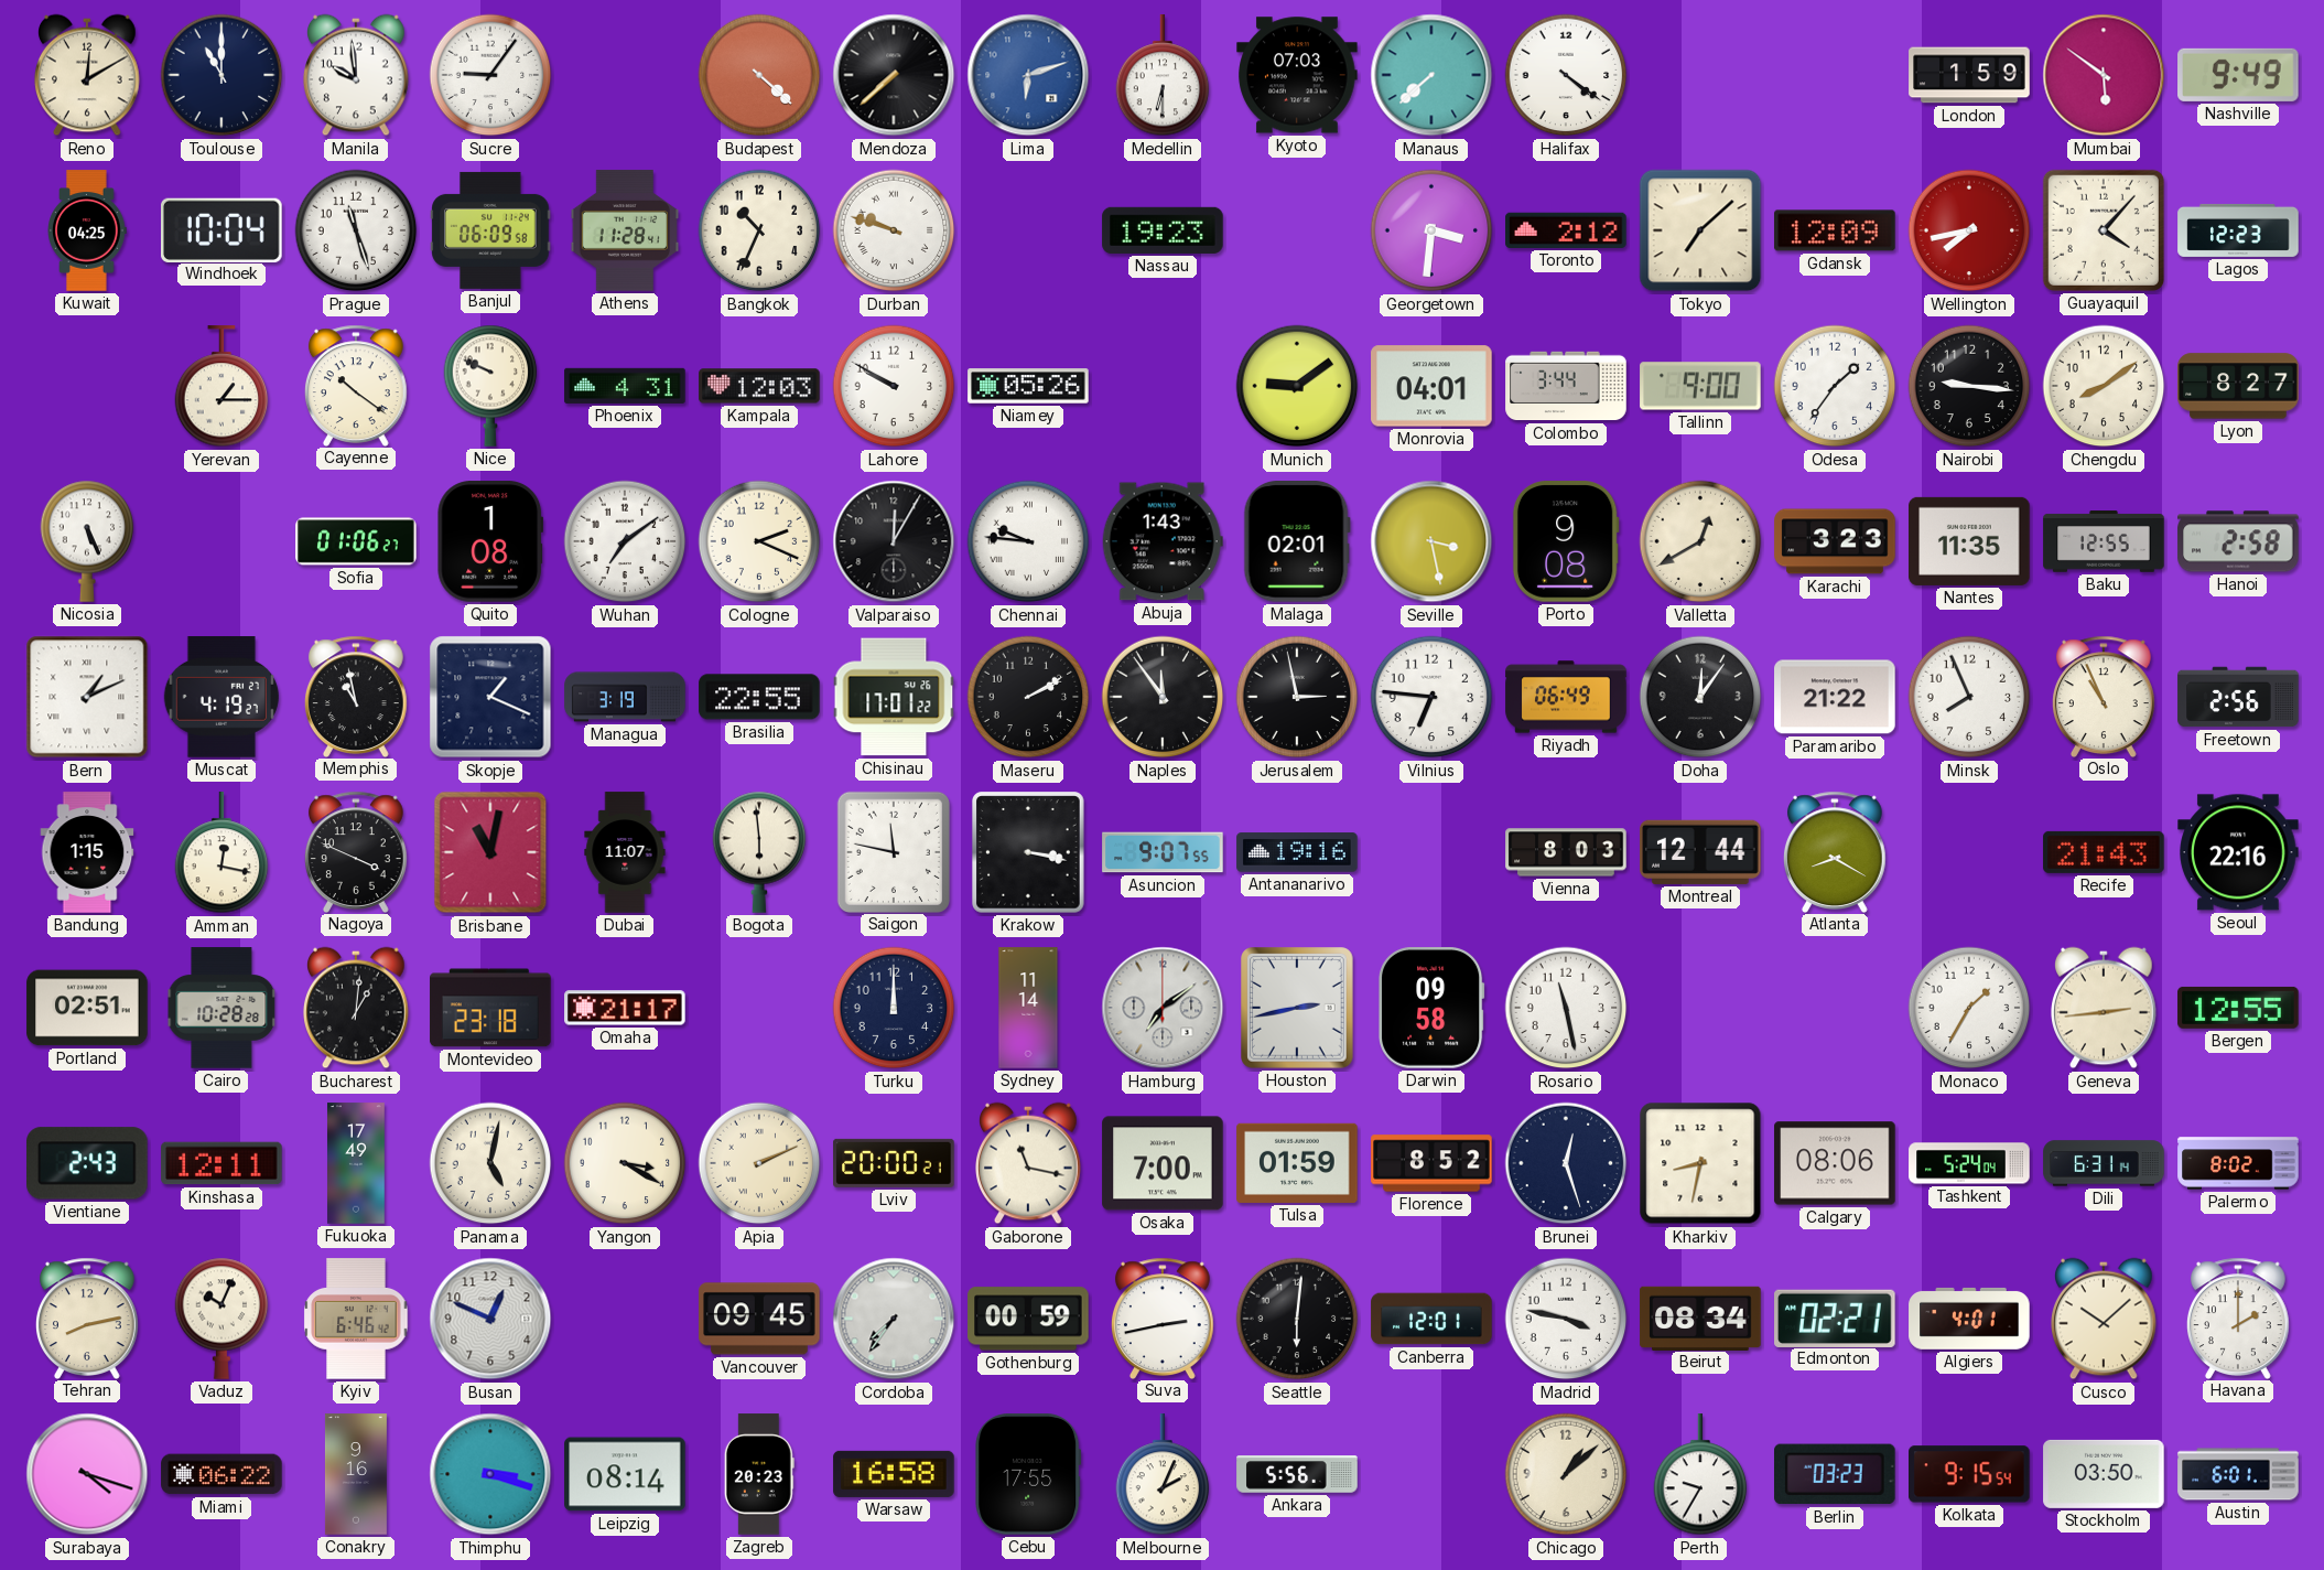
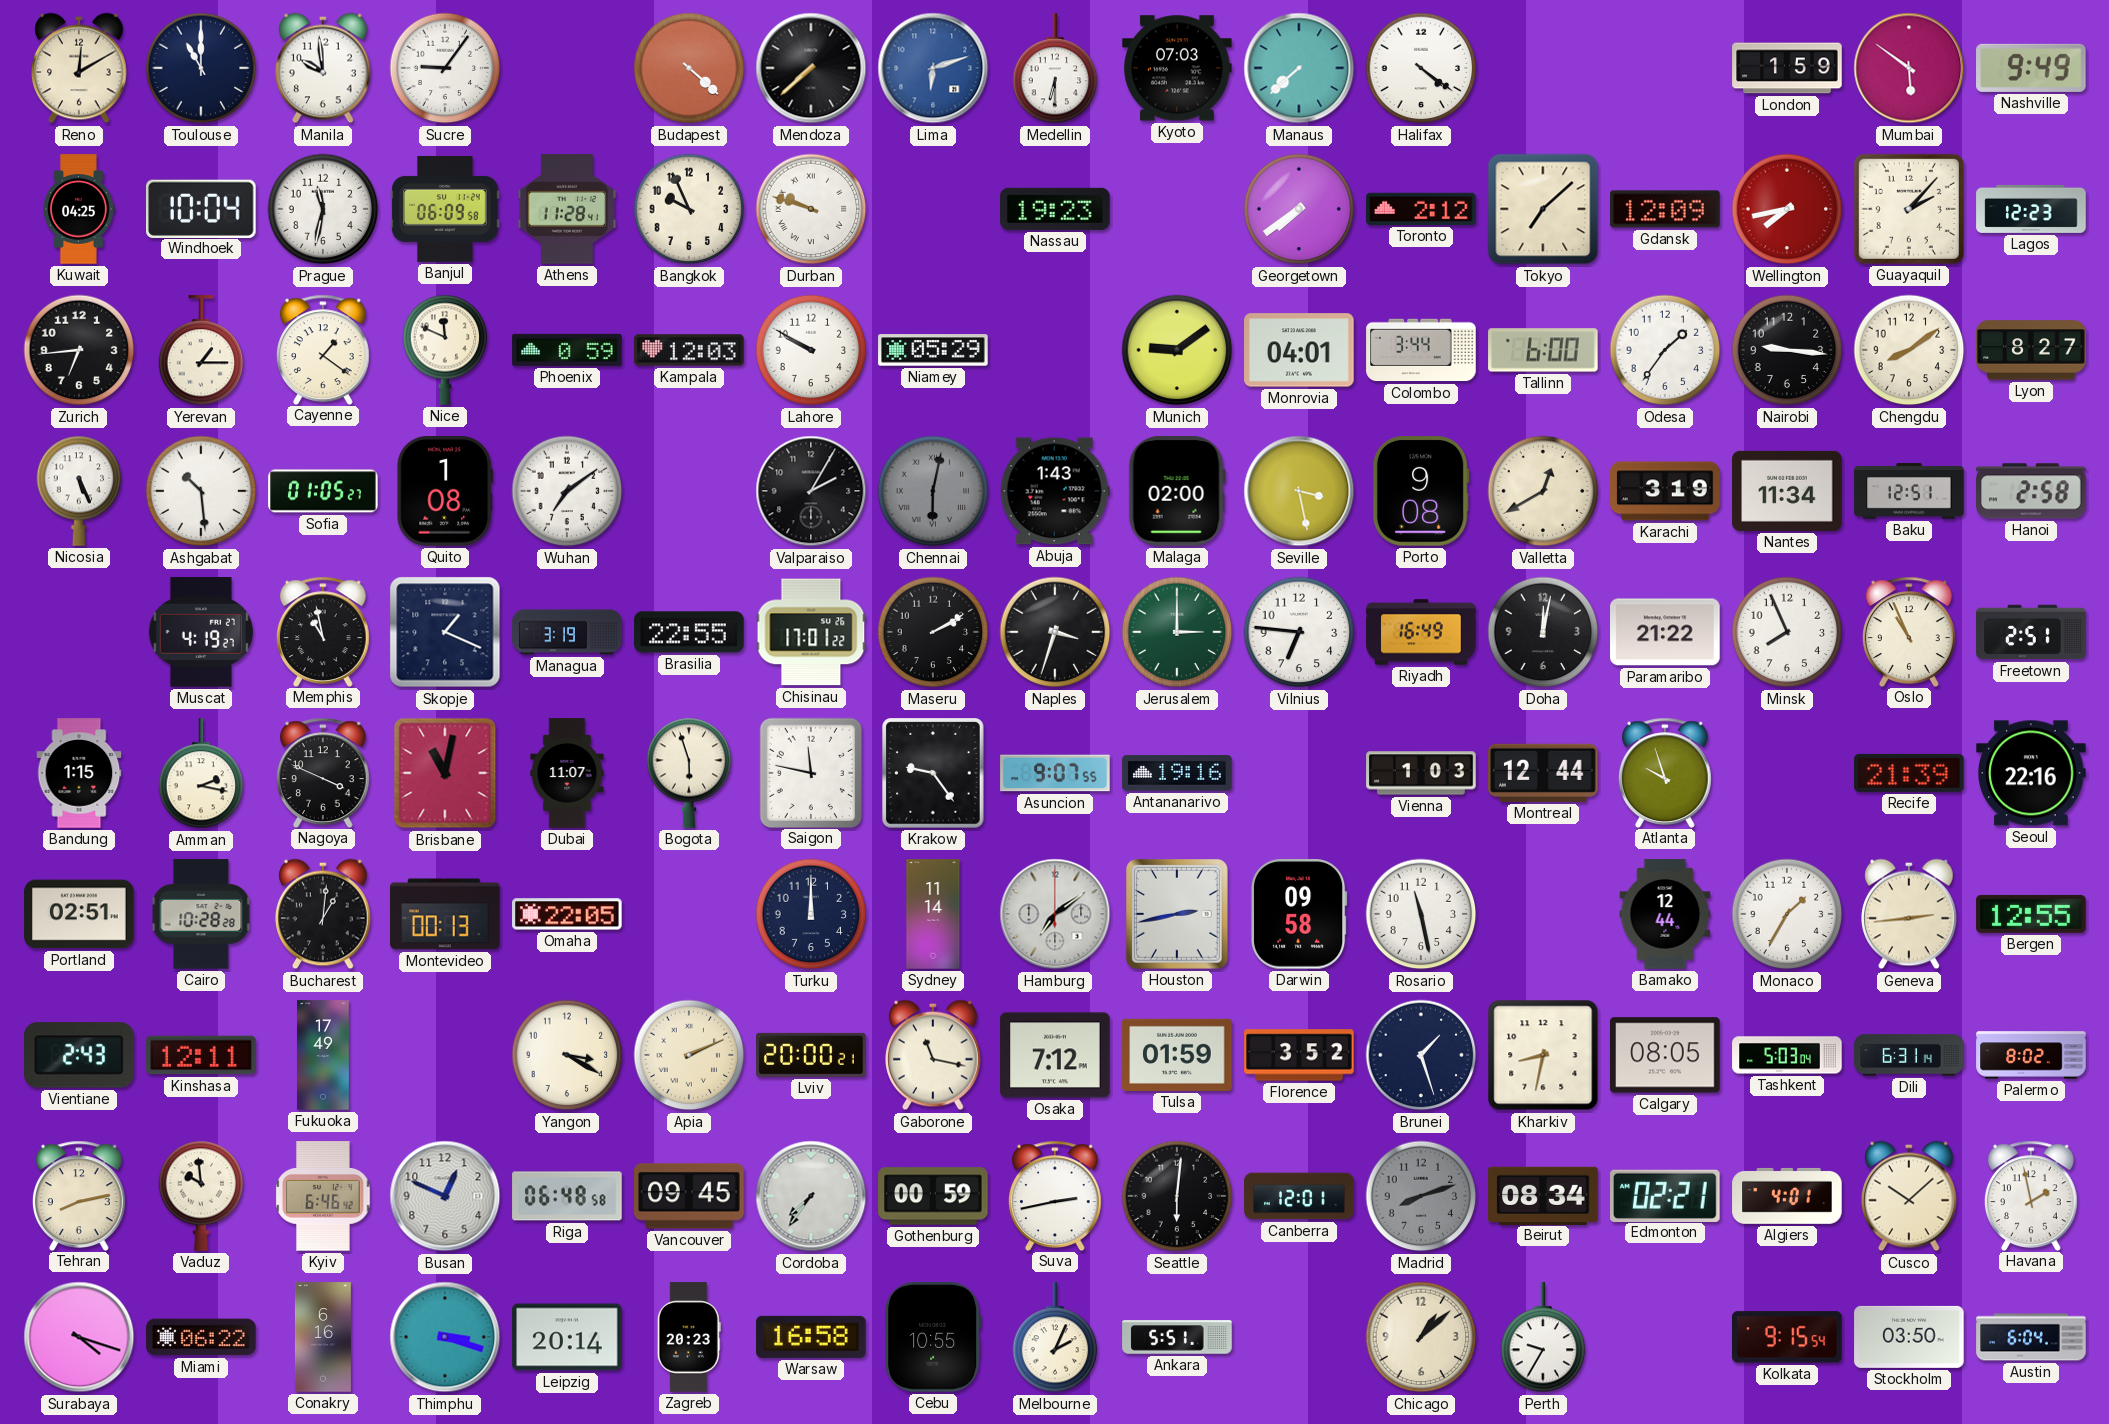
Prague: 11:27 -> 11:32 (323, 209)
Bangkok: 10:34 -> 9:56 (689, 209)
Georgetown: 3:31 -> 7:39 (1299, 209)
Guayaquil: 4:07 -> 2:07 (1909, 209)
Zurich: none -> 6:44 (79, 350)
Cayenne: 10:21 -> 1:21 (324, 349)
Nice: 9:49 -> 11:49 (445, 350)
Phoenix: 4:31 -> 0:59 (567, 350)
Niamey: 05:26 -> 05:29 (933, 350)
Tallinn: 9:00 -> 6:00 (1543, 350)
Ashgabat: none -> 10:29 (201, 491)
Sofia: 01:06 -> 01:05 (323, 491)
Cologne: 2:19 -> none (759, 541)
Valparaiso: 12:05 -> 2:05 (811, 491)
Chennai: 9:46 -> 6:02 (933, 491)
Chennai dial: white -> grey (933, 491)
Malaga: 02:01 -> 02:00 (1177, 491)
Karachi: 3:23 -> 3:19 (1665, 491)
Nantes: 11:35 -> 11:34 (1787, 491)
Baku: 12:55 -> 12:51 (1909, 491)
Bern: 1:11 -> none (87, 697)
Naples: 11:54 -> 3:33 (1055, 632)
Jerusalem: 2:58 -> 3:00 (1177, 632)
Jerusalem dial: black -> green (1177, 632)
Riyadh: 06:49 -> 16:49 (1421, 632)
Doha: 12:06 -> 12:02 (1543, 632)
Freetown: 2:56 -> 2:51 (2031, 632)
Amman: 12:17 -> 2:17 (201, 774)
Bogota: 5:59 -> 5:57 (689, 773)
Krakow: 3:17 -> 9:24 (933, 773)
Vienna: 8:03 -> 1:03 (1421, 773)
Atlanta: 8:20 -> 9:57 (1666, 772)
Recife: 21:43 -> 21:39 (1909, 773)
Montevideo: 23:18 -> 00:13 (445, 914)
Omaha: 21:17 -> 22:05 (567, 914)
Bamako: none -> 12:44 (1665, 914)
Panama: 5:02 -> none (490, 1163)
Osaka: 7:00 -> 7:12 (1055, 1055)
Florence: 8:52 -> 3:52 (1299, 1055)
Brunei: 12:27 -> 1:27 (1421, 1055)
Calgary: 08:06 -> 08:05 (1665, 1055)
Tashkent: 5:24 -> 5:03 (1787, 1055)
Vaduz: 10:04 -> 9:59 (201, 1196)
Riga: none -> 06:48 (567, 1196)
Madrid: 3:47 -> 8:12 (1421, 1196)
Madrid dial: white -> grey (1421, 1196)
Havana: 2:00 -> 1:58 (2032, 1195)
Conakry: 9:16 -> 6:16 (323, 1337)
Leipzig: 08:14 -> 20:14 (567, 1337)
Cebu: 17:55 -> 10:55 (933, 1337)
Ankara: 5:56 -> 5:51 (1177, 1337)
Berlin: 03:23 -> none (1836, 1474)
Austin: 6:01 -> 6:04 (2031, 1337)
